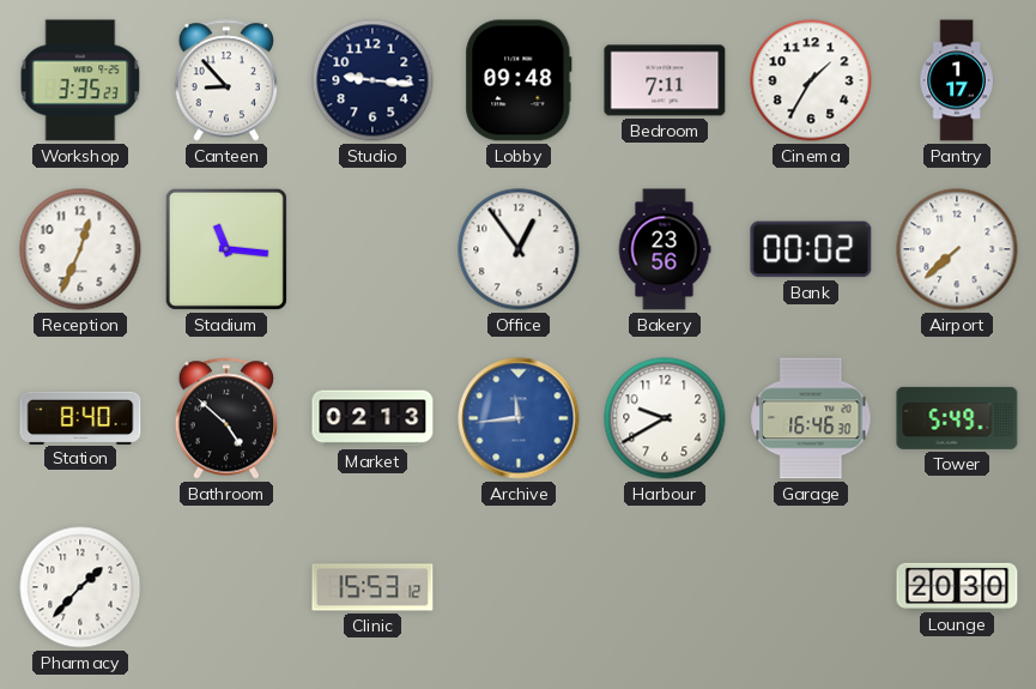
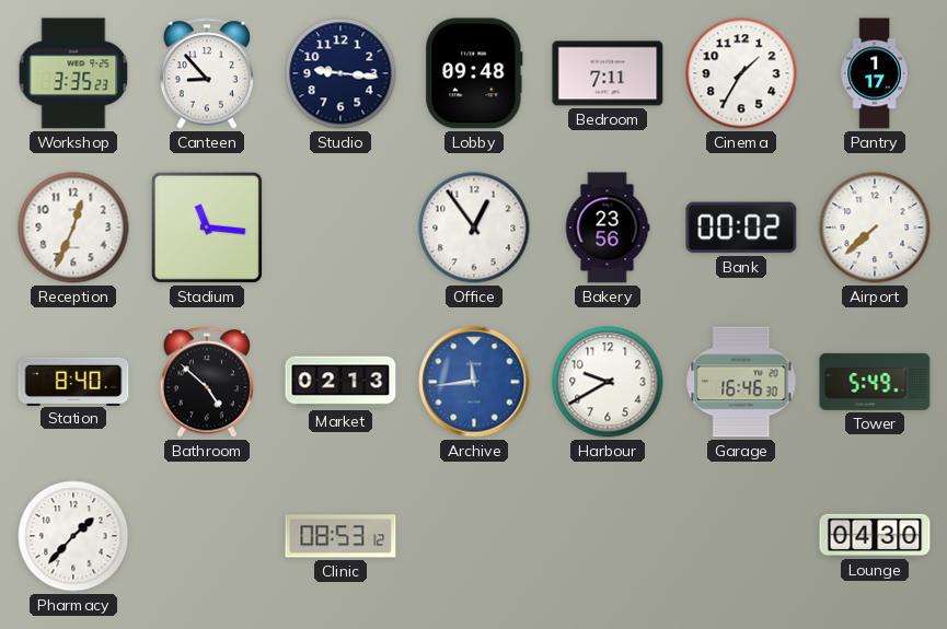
Clinic: 15:53 -> 08:53 (340, 536)
Lounge: 20:30 -> 04:30 (875, 535)
